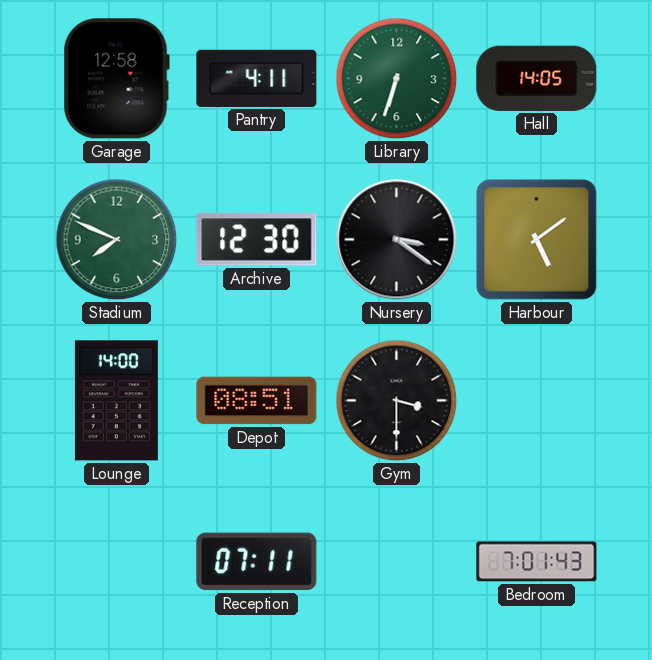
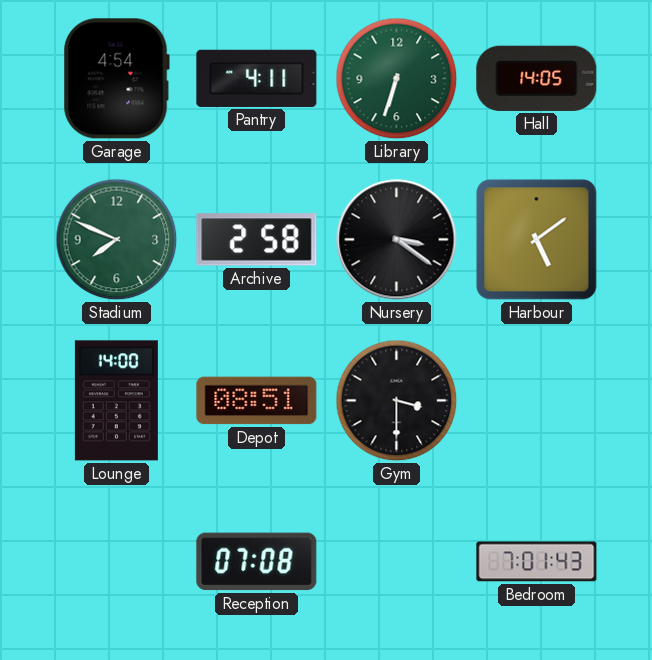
Garage: 12:58 -> 4:54 (116, 79)
Archive: 12:30 -> 2:58 (257, 240)
Reception: 07:11 -> 07:08 (257, 562)
